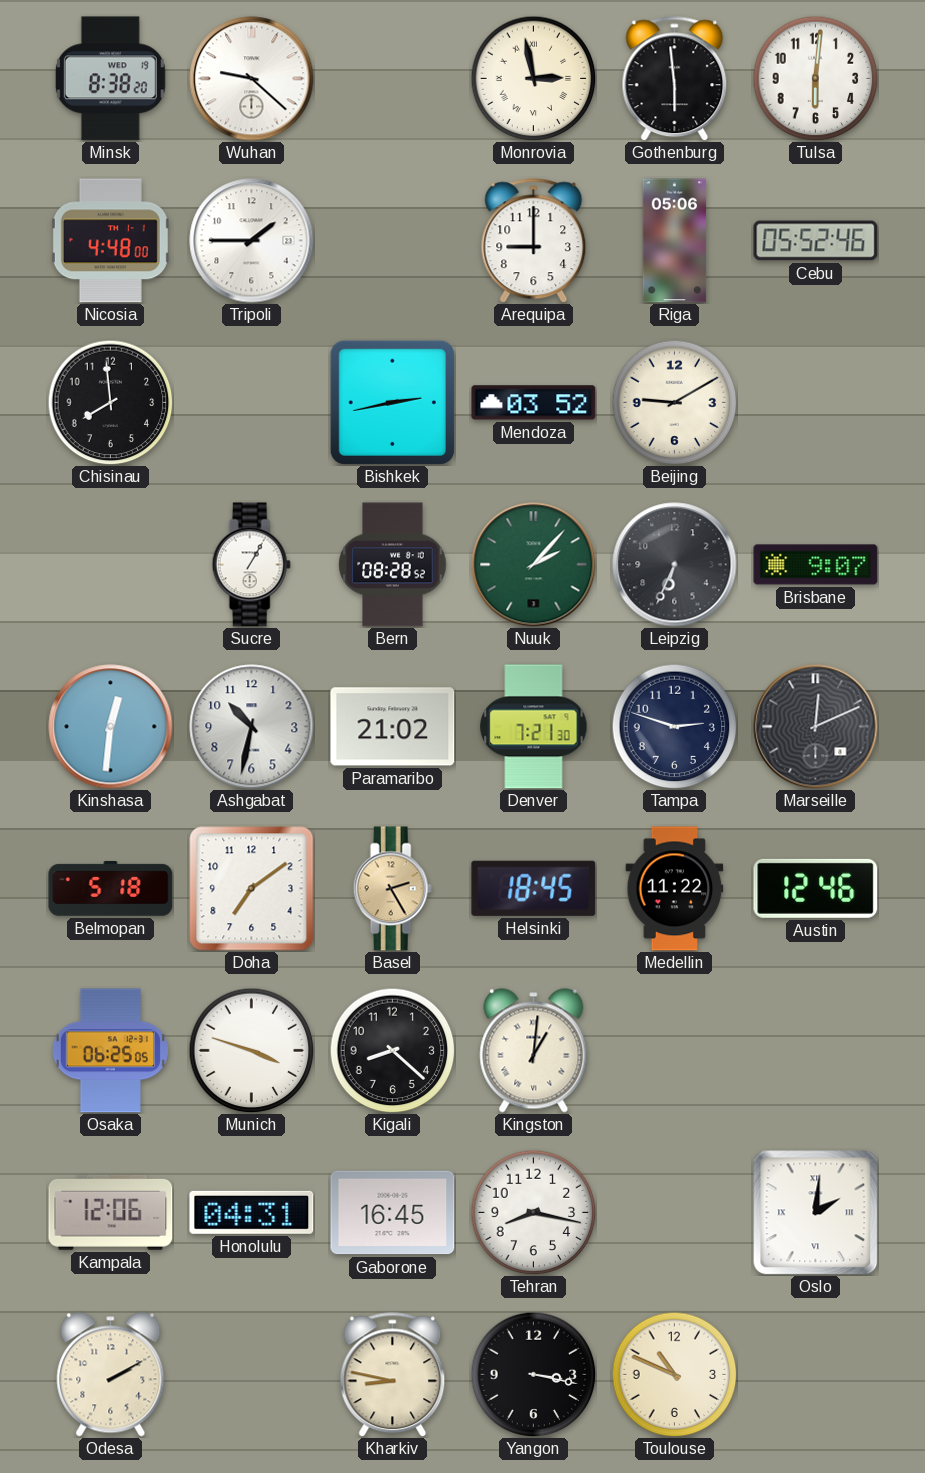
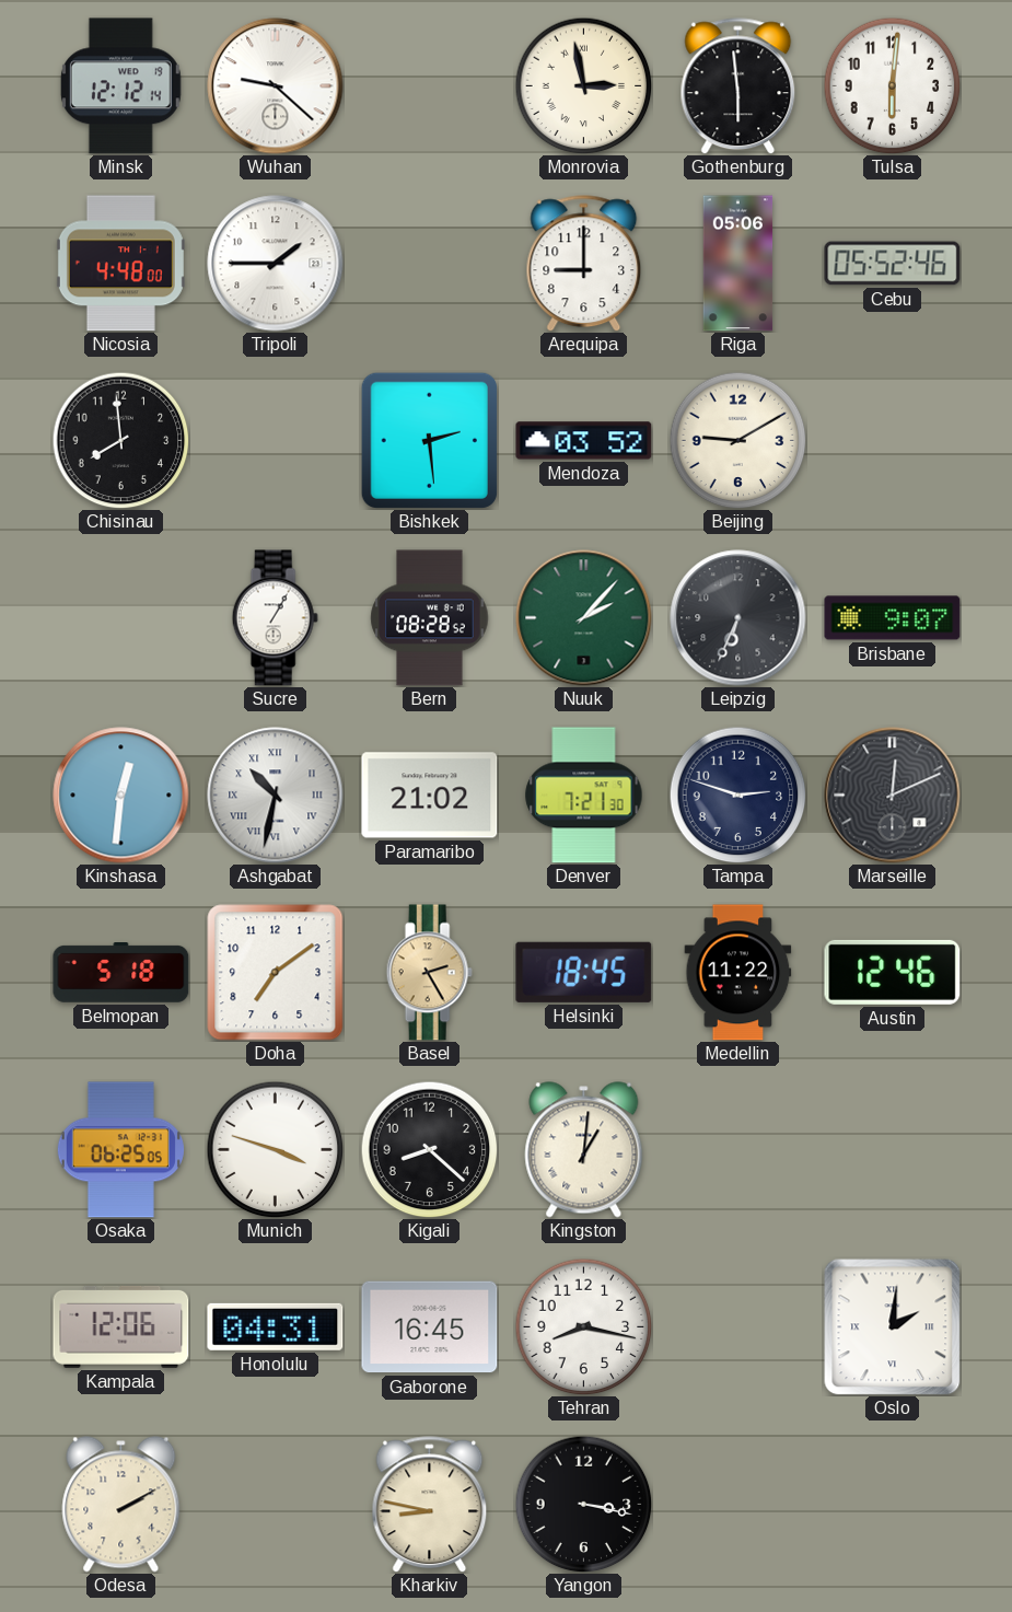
Minsk: 8:38 -> 12:12 (120, 86)
Bishkek: 2:43 -> 2:29 (429, 440)
Ashgabat numerals: Arabic -> Roman (276, 796)
Toulouse: 10:49 -> none (674, 1374)
